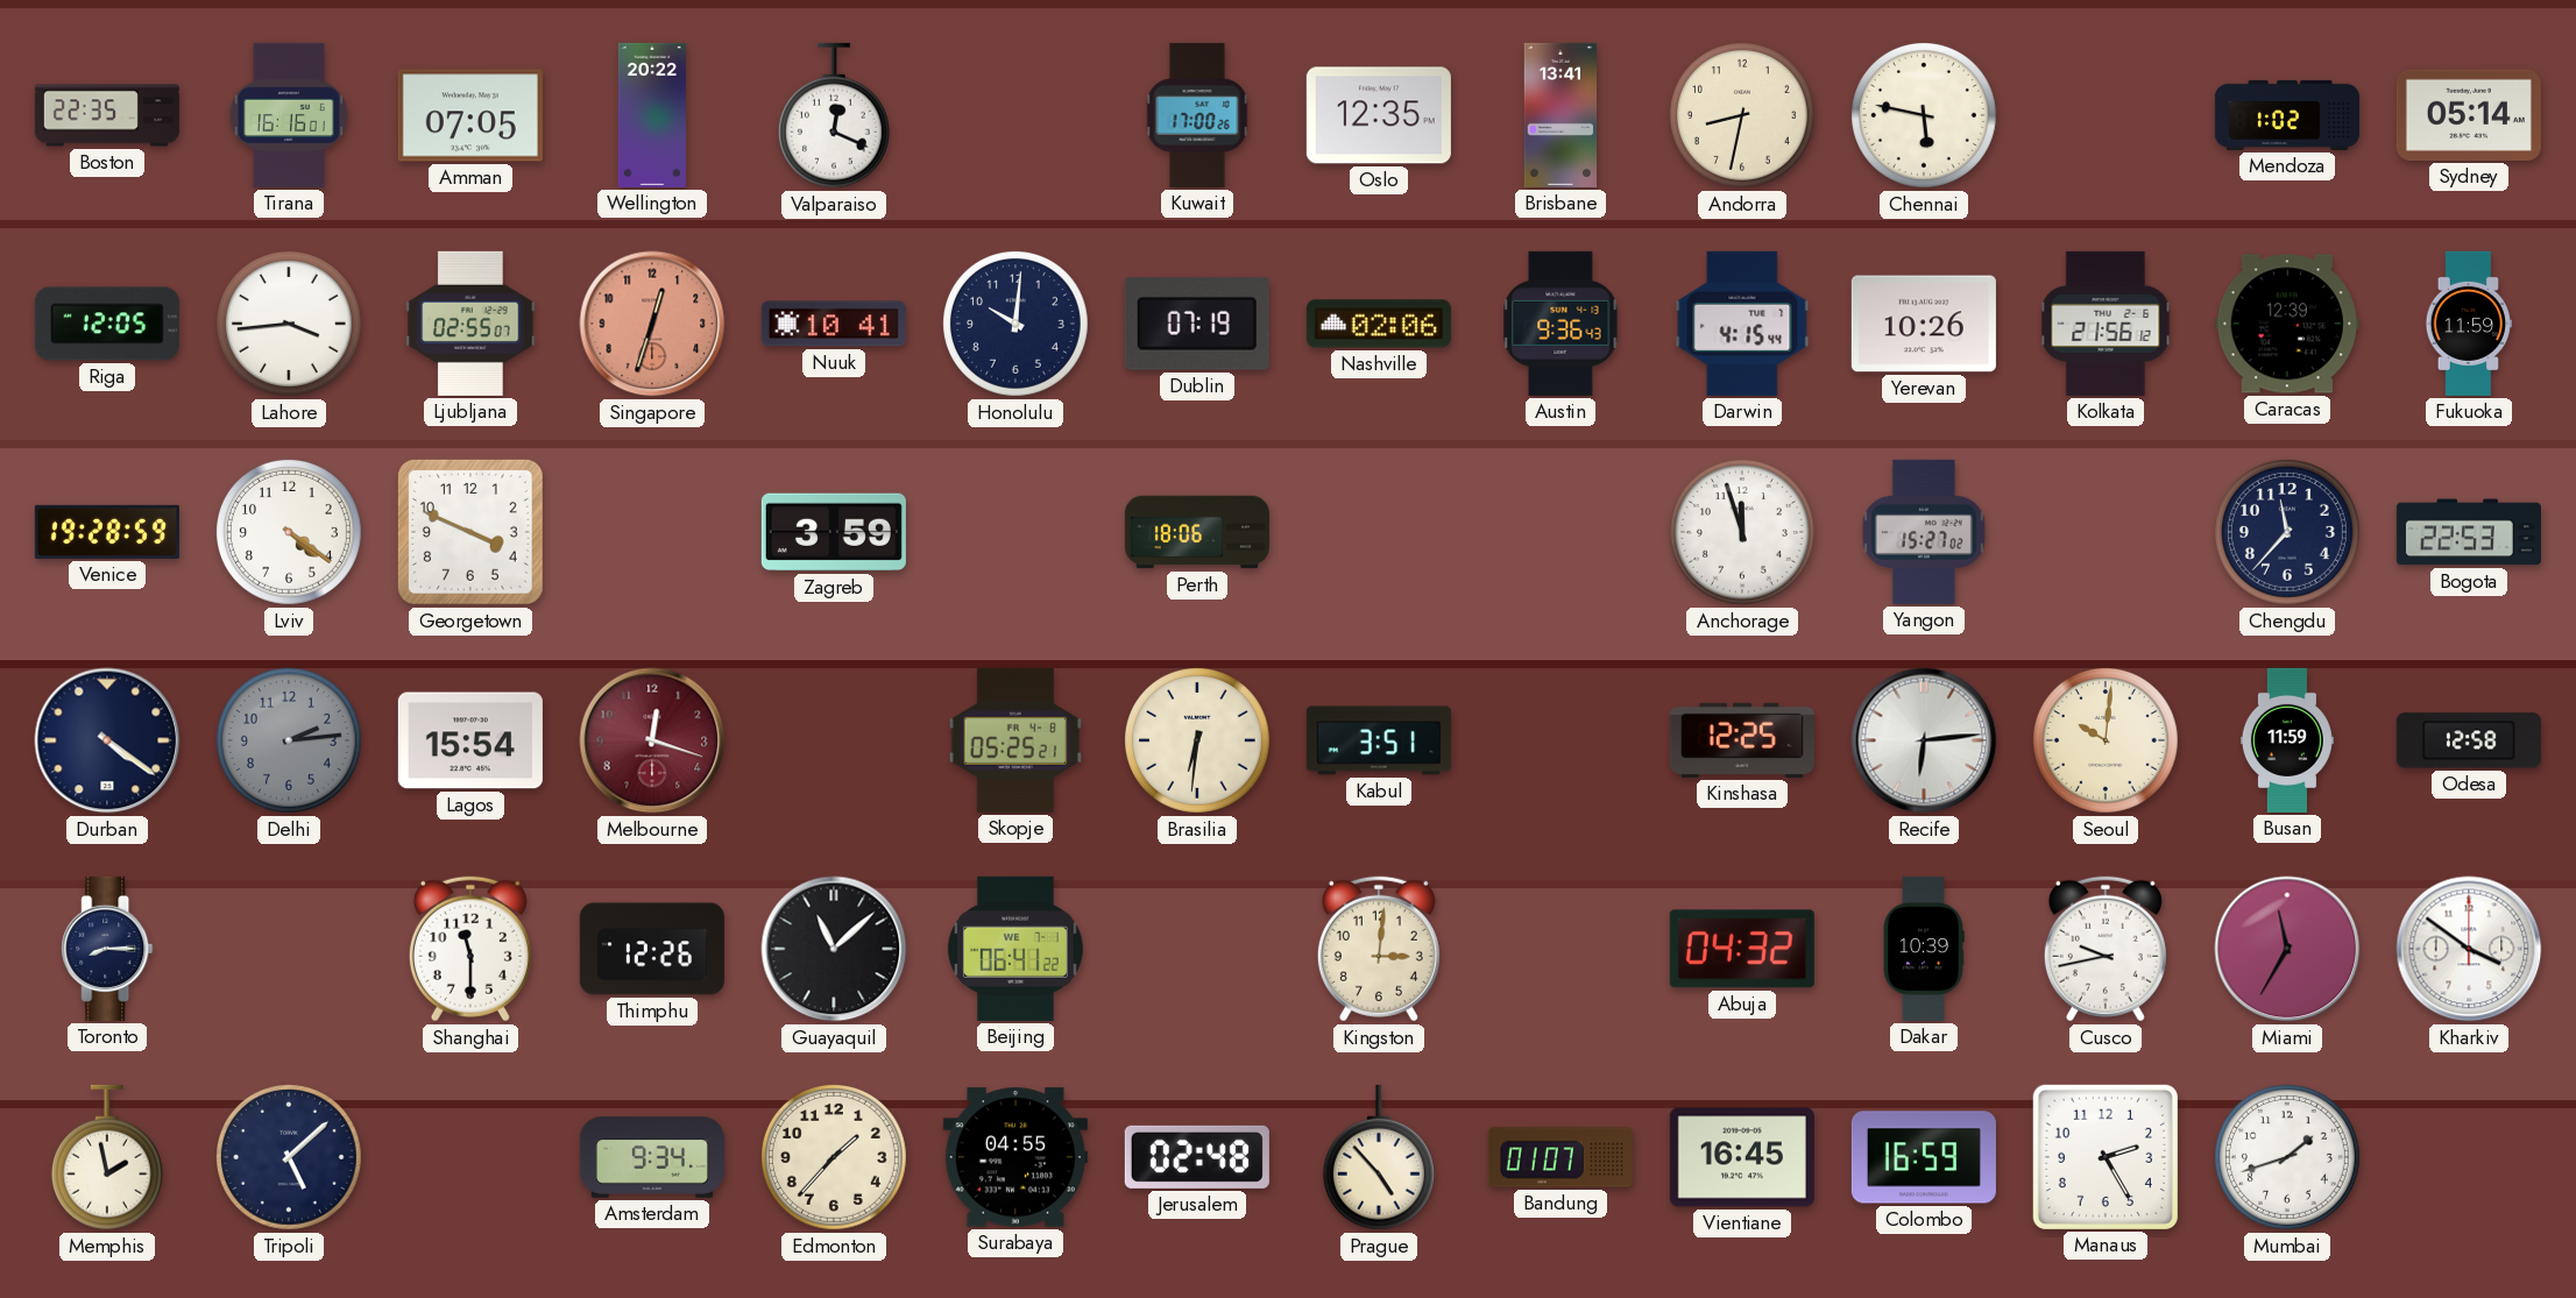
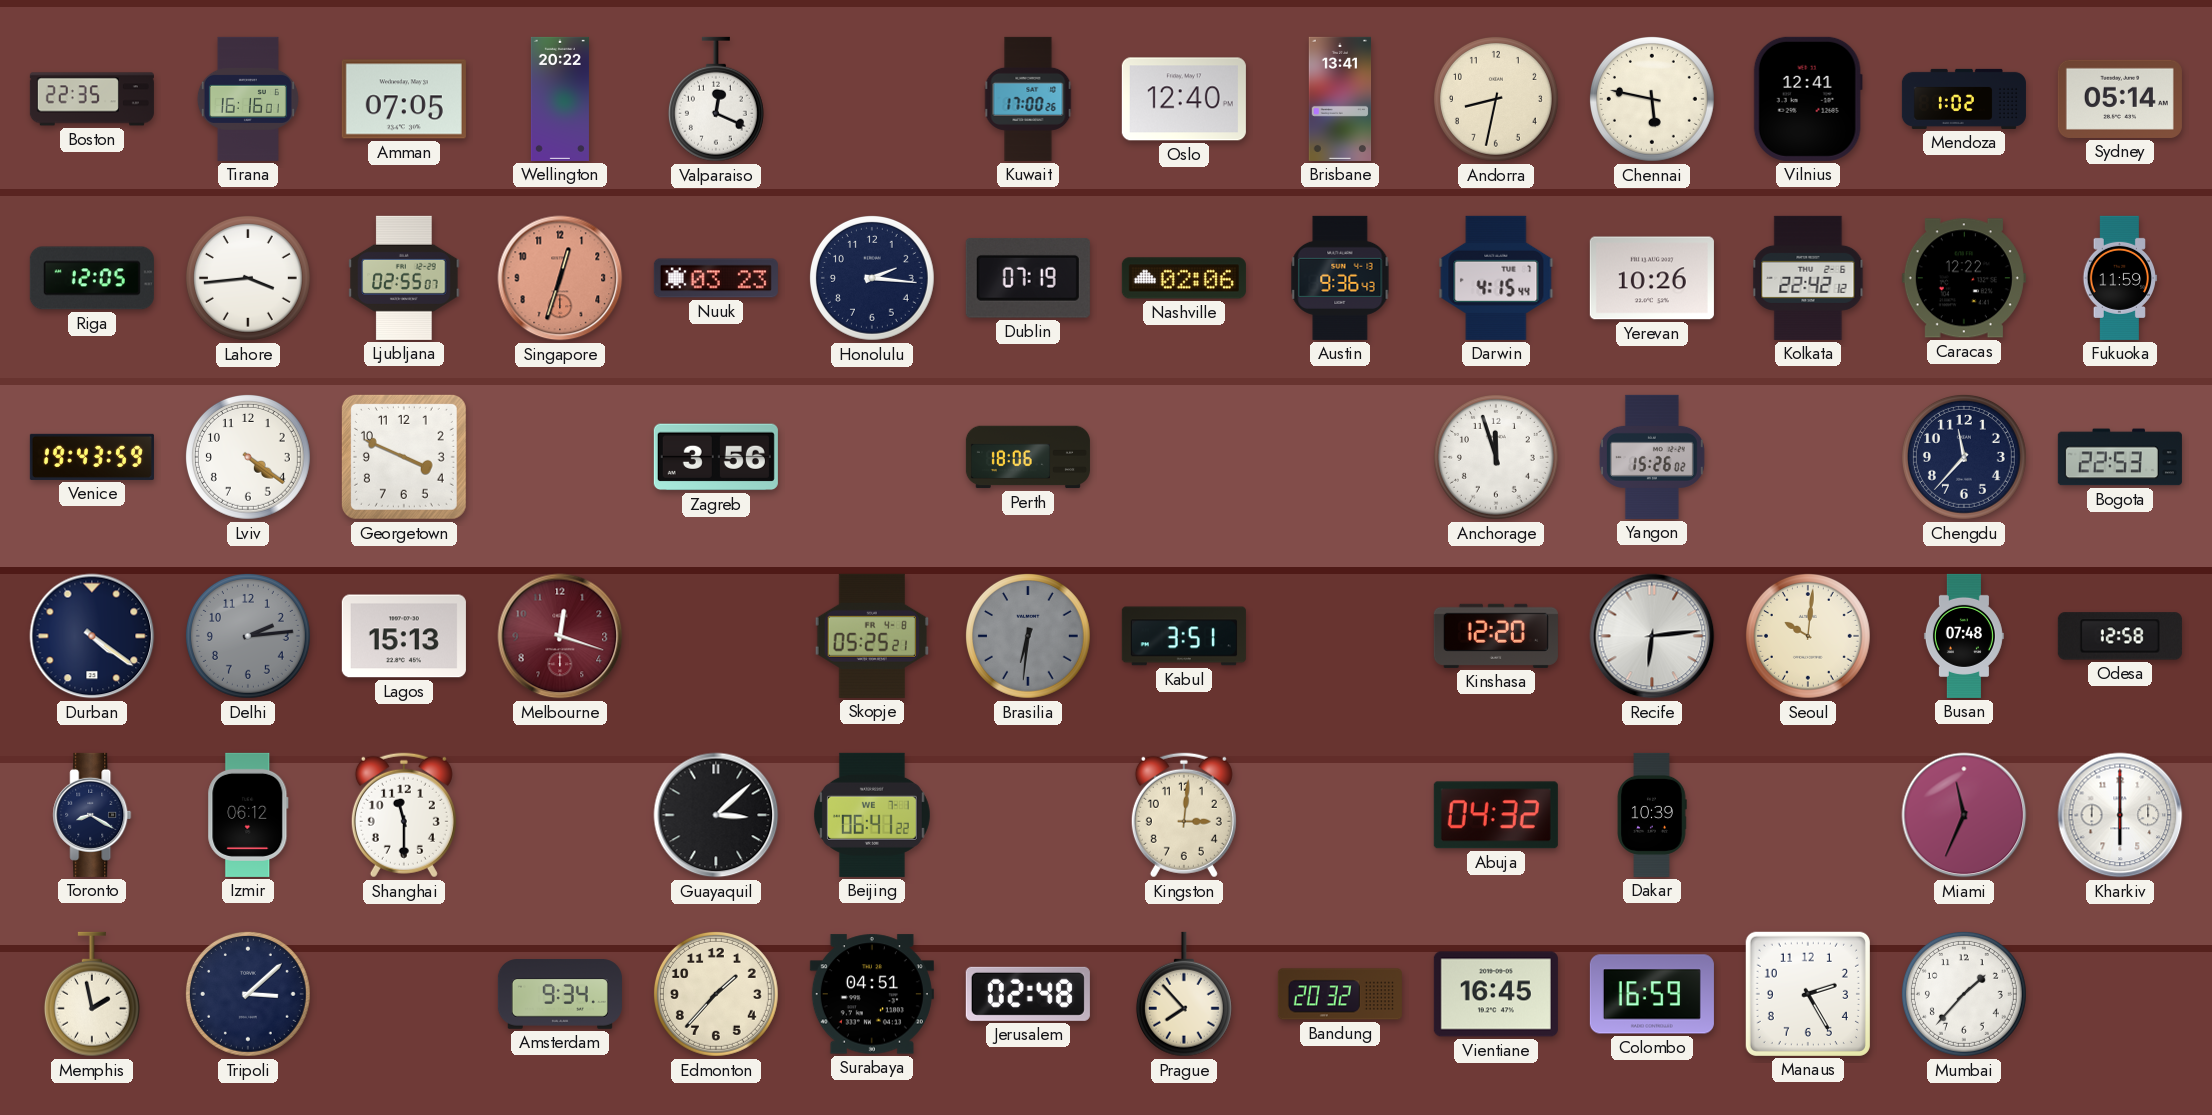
Oslo: 12:35 -> 12:40 (1184, 99)
Vilnius: none -> 12:41 (1808, 99)
Nuuk: 10:41 -> 03:23 (716, 278)
Honolulu: 10:01 -> 2:16 (872, 278)
Kolkata: 21:56 -> 22:42 (1808, 278)
Caracas: 12:39 -> 12:22 (1964, 278)
Venice: 19:28 -> 19:43 (92, 457)
Zagreb: 3:59 -> 3:56 (716, 457)
Yangon: 15:27 -> 15:26 (1652, 457)
Lagos: 15:54 -> 15:13 (404, 636)
Brasilia dial: cream -> grey (1028, 636)
Kinshasa: 12:25 -> 12:20 (1496, 636)
Busan: 11:59 -> 07:48 (1964, 636)
Toronto: 8:15 -> 8:20 (92, 815)
Izmir: none -> 06:12 (248, 815)
Thimphu: 12:26 -> none (652, 949)
Guayaquil: 11:08 -> 3:08 (716, 815)
Cusco: 9:43 -> none (2106, 949)
Miami: 11:35 -> 11:34 (1964, 815)
Kharkiv: 3:51 -> 6:00 (2120, 815)
Tripoli: 5:08 -> 3:08 (248, 994)
Surabaya: 04:55 -> 04:51 (872, 994)
Prague: 4:53 -> 7:53 (1184, 994)
Bandung: 01:07 -> 20:32 (1340, 994)
Mumbai: 1:42 -> 1:37 (1964, 994)
